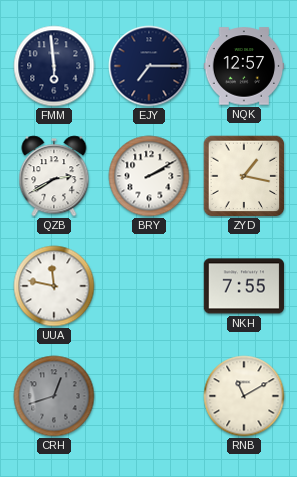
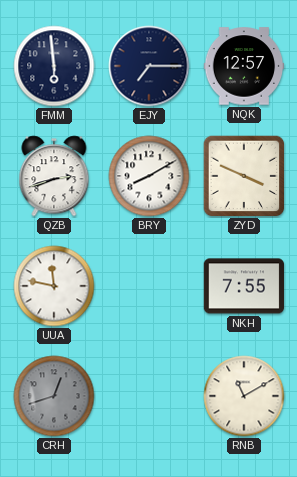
QZB: 2:40 -> 2:42 (54, 176)
BRY: 2:10 -> 8:10 (149, 176)
ZYD: 1:17 -> 3:49 (244, 176)
